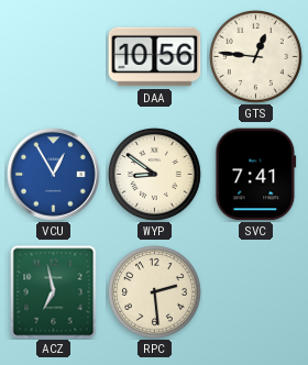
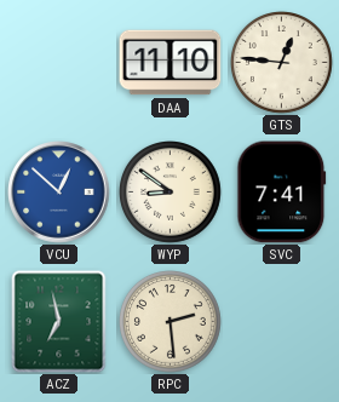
DAA: 10:56 -> 11:10 (171, 63)
VCU: 12:55 -> 12:52 (59, 193)
